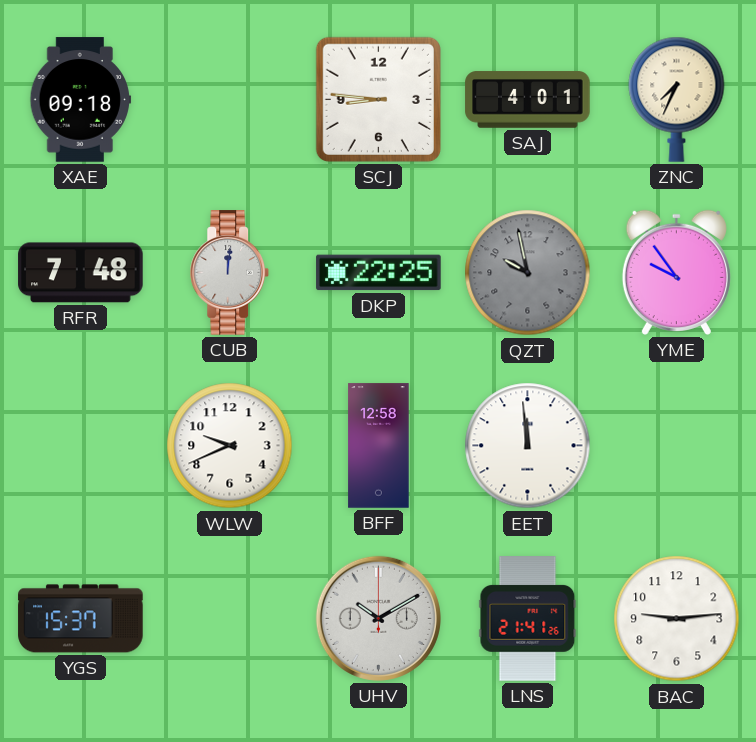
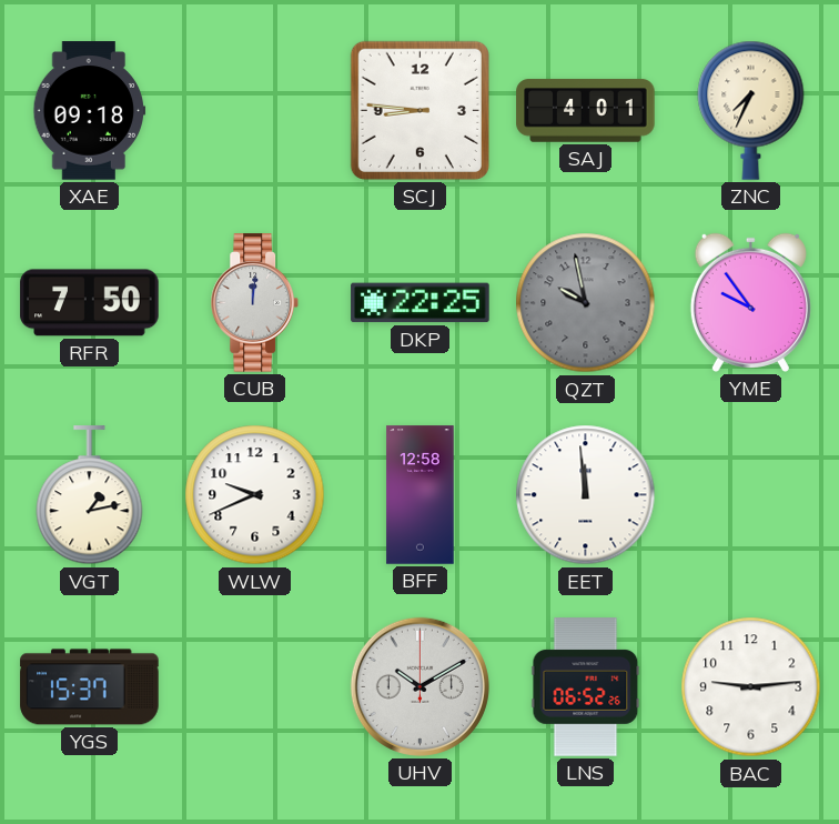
RFR: 7:48 -> 7:50 (90, 303)
VGT: none -> 1:13 (90, 495)
LNS: 21:41 -> 06:52 (586, 687)
